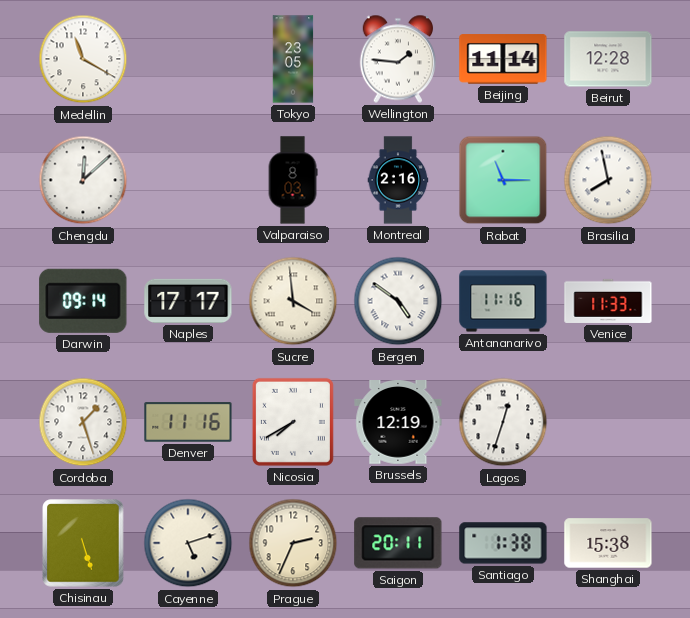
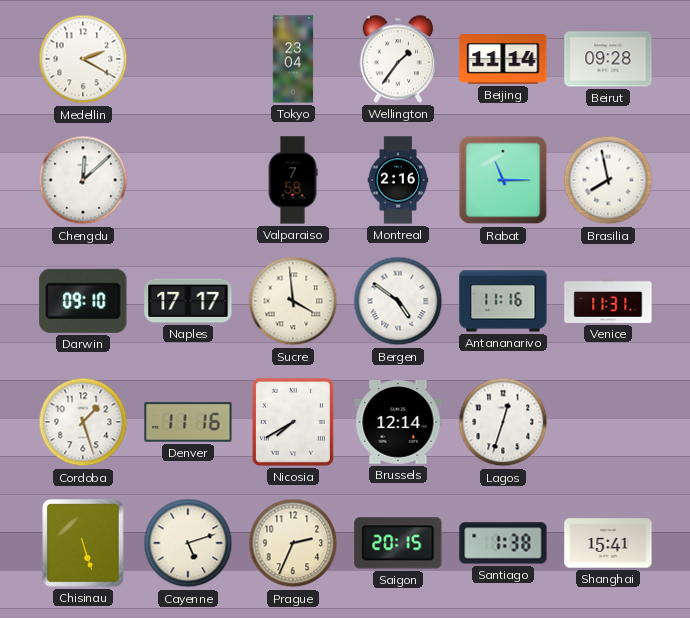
Medellin: 11:20 -> 2:20 (83, 59)
Tokyo: 23:05 -> 23:04 (293, 59)
Wellington: 1:46 -> 1:36 (397, 59)
Beirut: 12:28 -> 09:28 (608, 59)
Valparaiso: 8:03 -> 7:58 (293, 180)
Darwin: 09:14 -> 09:10 (83, 301)
Venice: 11:33 -> 11:31 (608, 301)
Brussels: 12:19 -> 12:14 (398, 423)
Saigon: 20:11 -> 20:15 (398, 543)
Shanghai: 15:38 -> 15:41 (608, 543)
